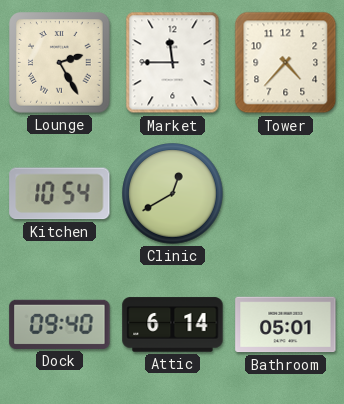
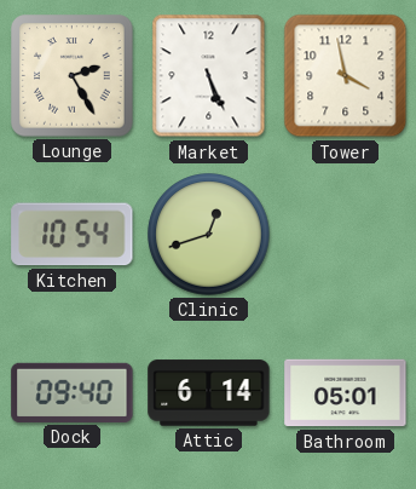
Market: 11:45 -> 5:26 (209, 76)
Tower: 4:37 -> 3:58 (346, 76)
Clinic: 12:40 -> 12:42 (209, 235)
